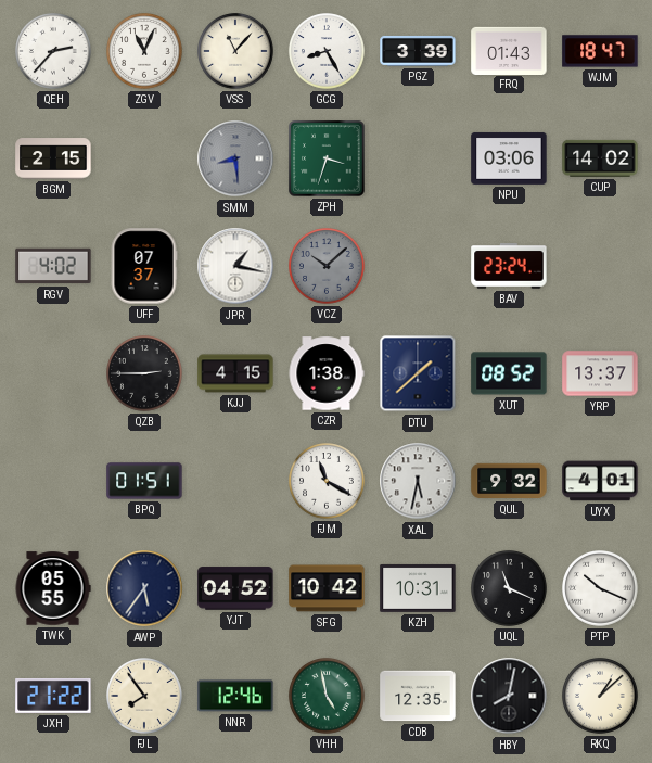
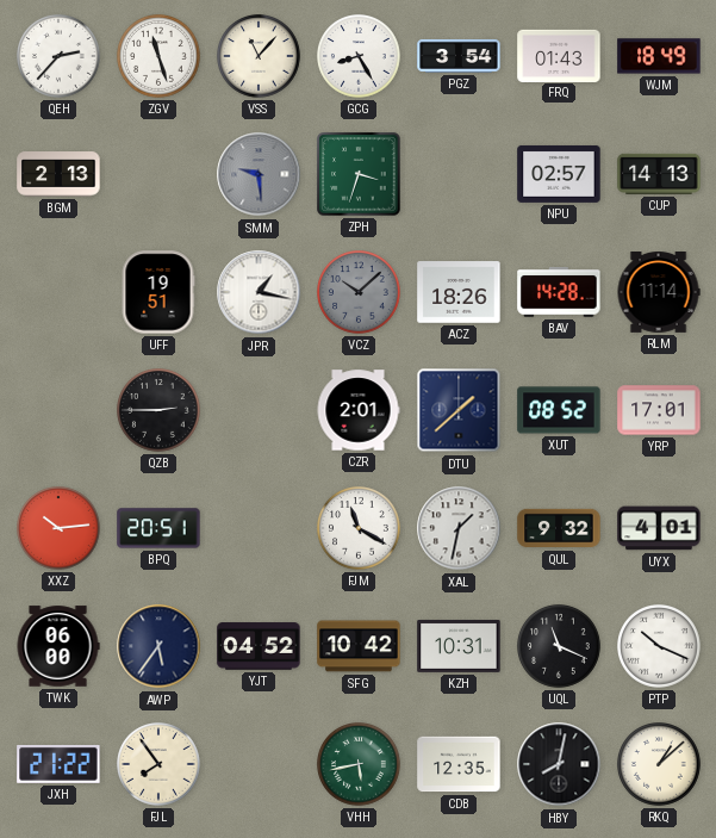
ZGV: 11:04 -> 11:27 (160, 57)
PGZ: 3:39 -> 3:54 (459, 56)
WJM: 18:47 -> 18:49 (659, 56)
BGM: 2:15 -> 2:13 (58, 174)
SMM: 8:29 -> 9:29 (259, 174)
NPU: 03:06 -> 02:57 (559, 174)
CUP: 14:02 -> 14:13 (659, 174)
RGV: 4:02 -> none (53, 266)
UFF: 07:37 -> 19:51 (158, 292)
ACZ: none -> 18:26 (459, 292)
BAV: 23:24 -> 14:28 (559, 292)
RLM: none -> 11:14 (659, 293)
KJJ: 4:15 -> none (235, 373)
CZR: 1:38 -> 2:01 (359, 410)
YRP: 13:37 -> 17:01 (659, 410)
XXZ: none -> 10:14 (60, 529)
BPQ: 01:51 -> 20:51 (158, 528)
XAL: 5:32 -> 1:32 (459, 528)
TWK: 05:55 -> 06:00 (58, 646)
NNR: 12:46 -> none (235, 696)
VHH: 4:58 -> 5:43 (360, 765)
